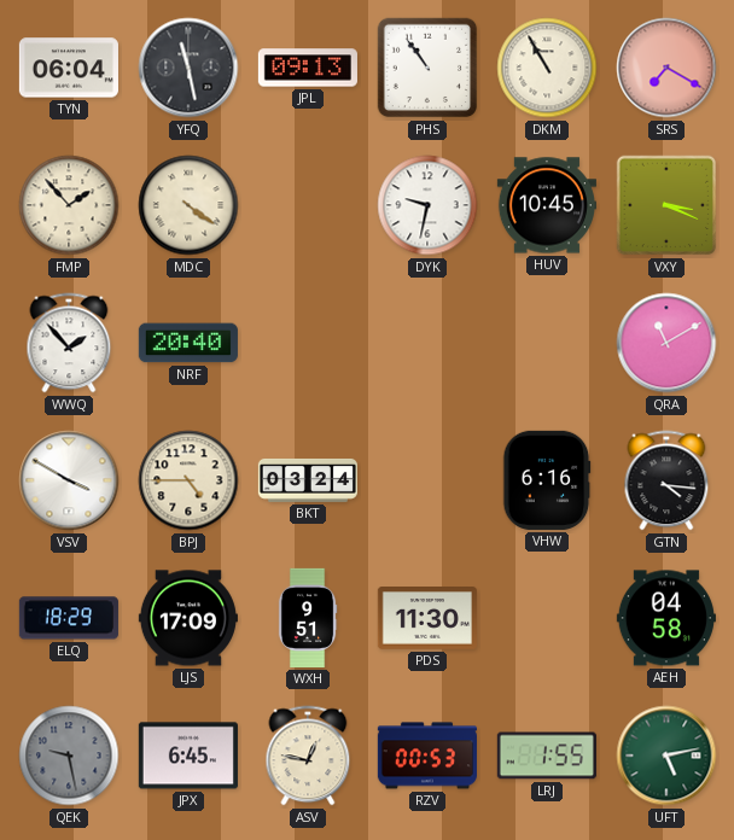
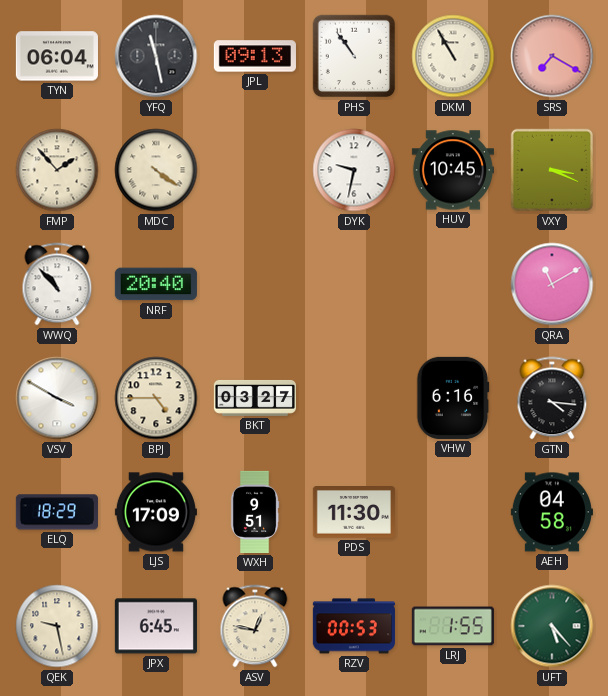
WWQ: 1:53 -> 10:53 (57, 284)
BKT: 03:24 -> 03:27 (255, 398)
QEK dial: grey -> cream (57, 626)
UFT: 5:13 -> 5:23 (552, 626)
